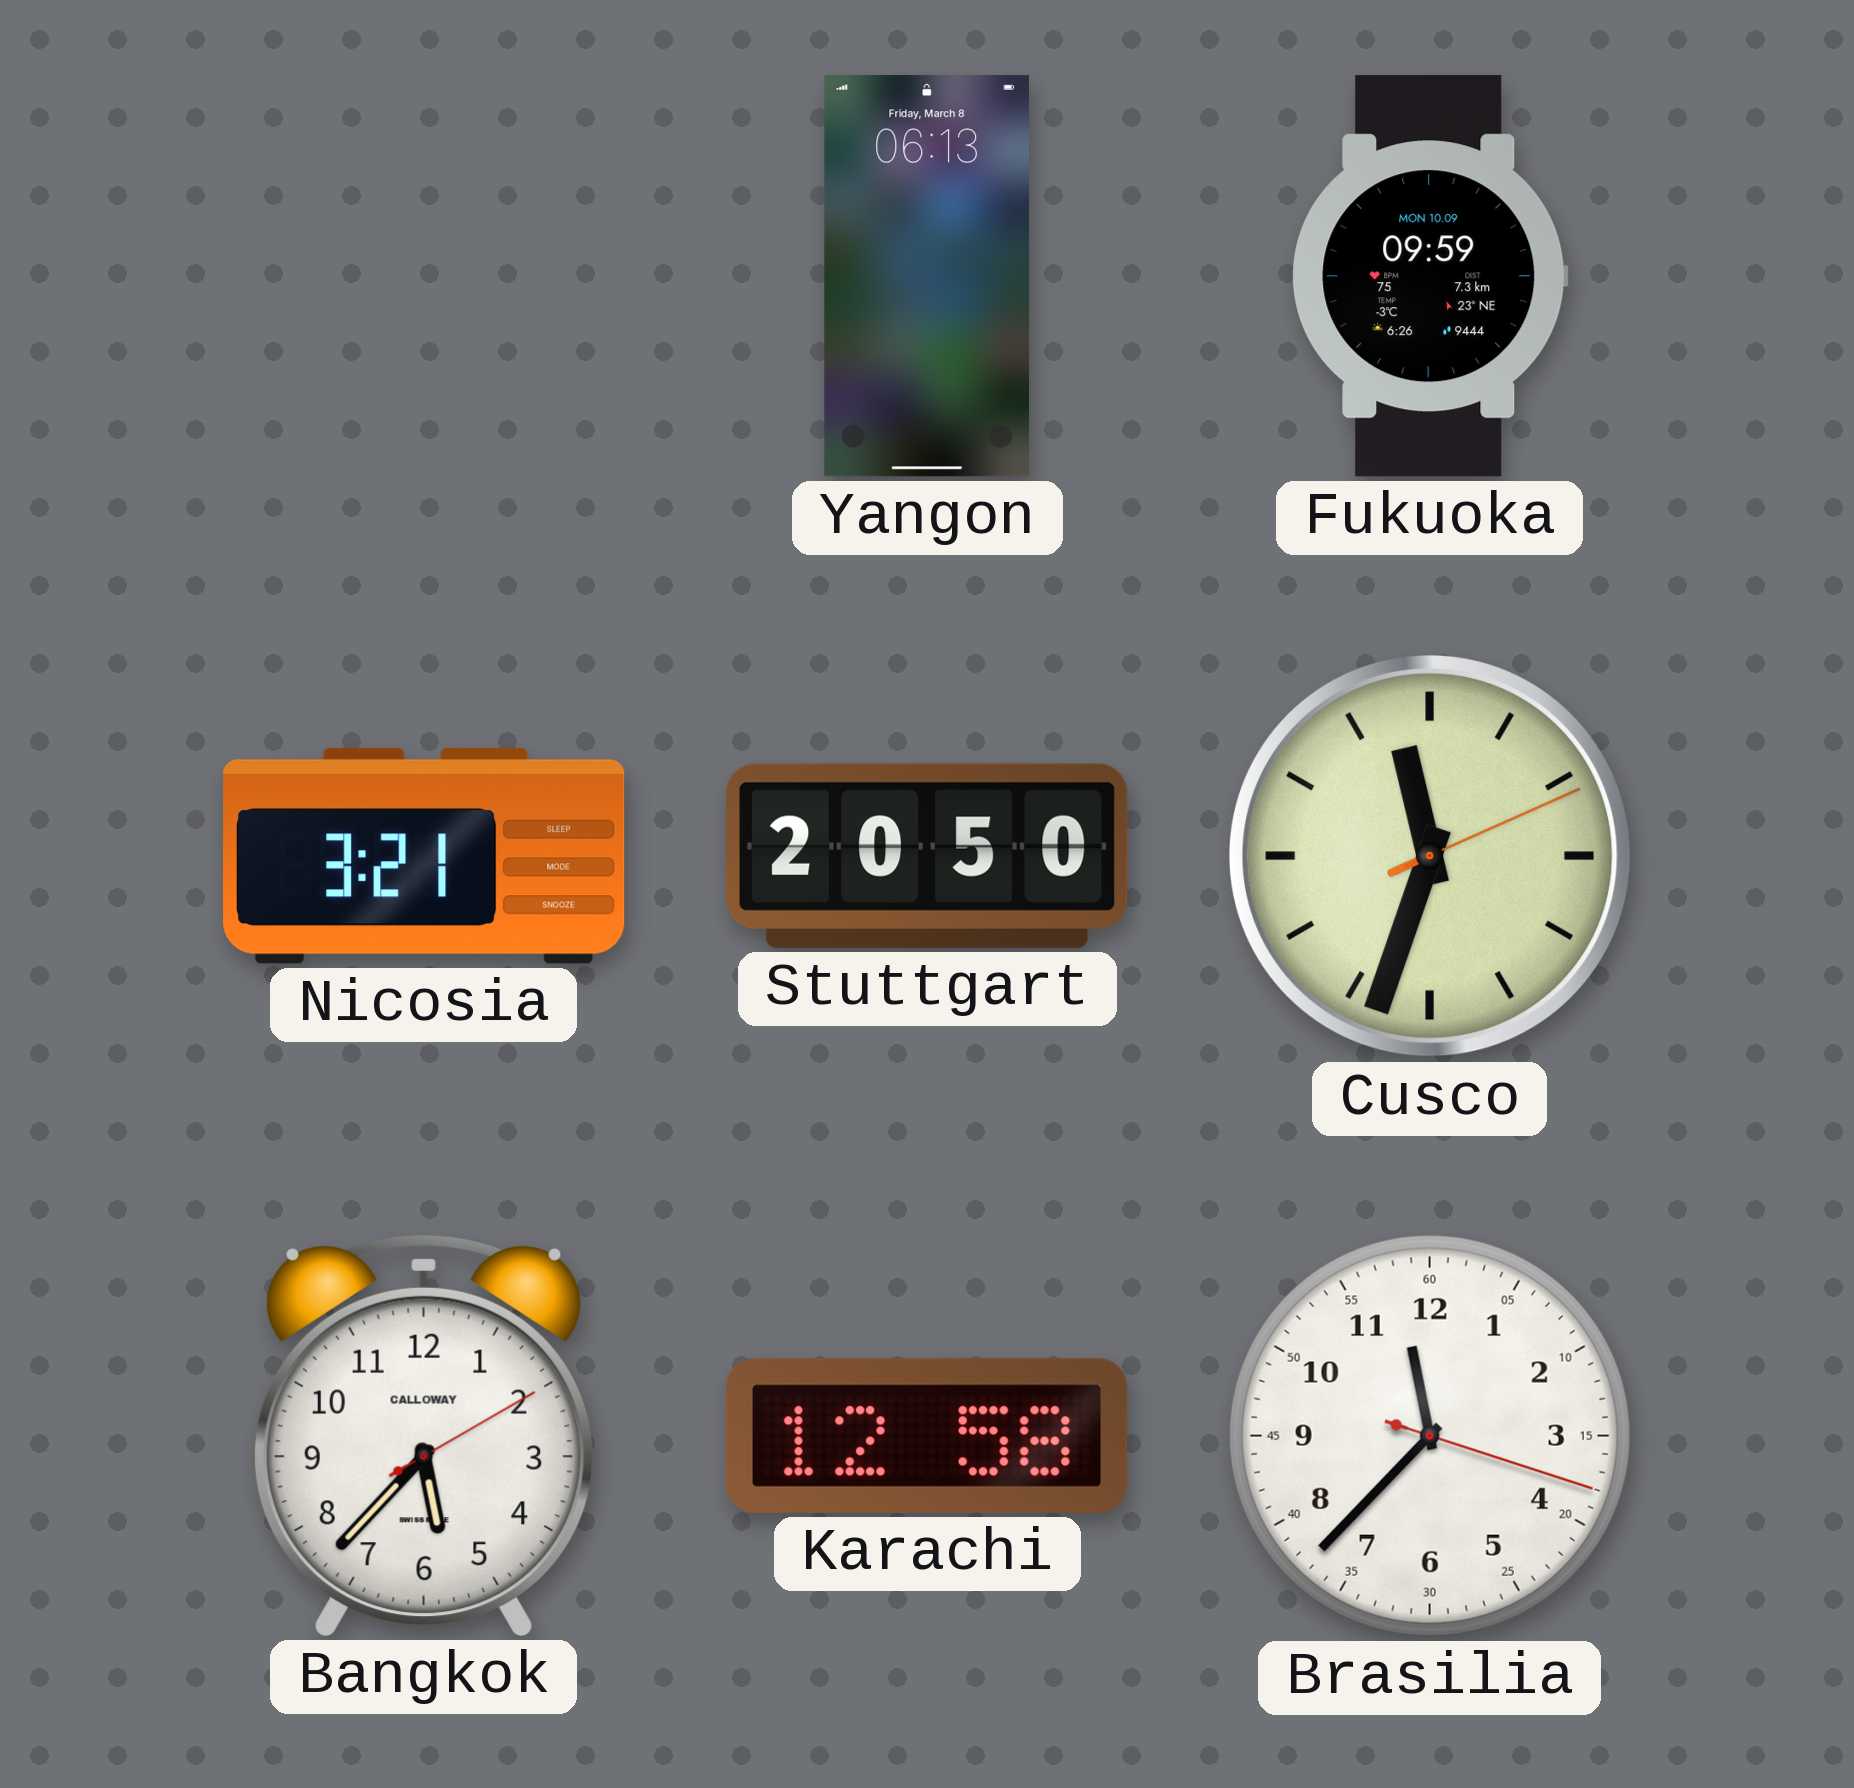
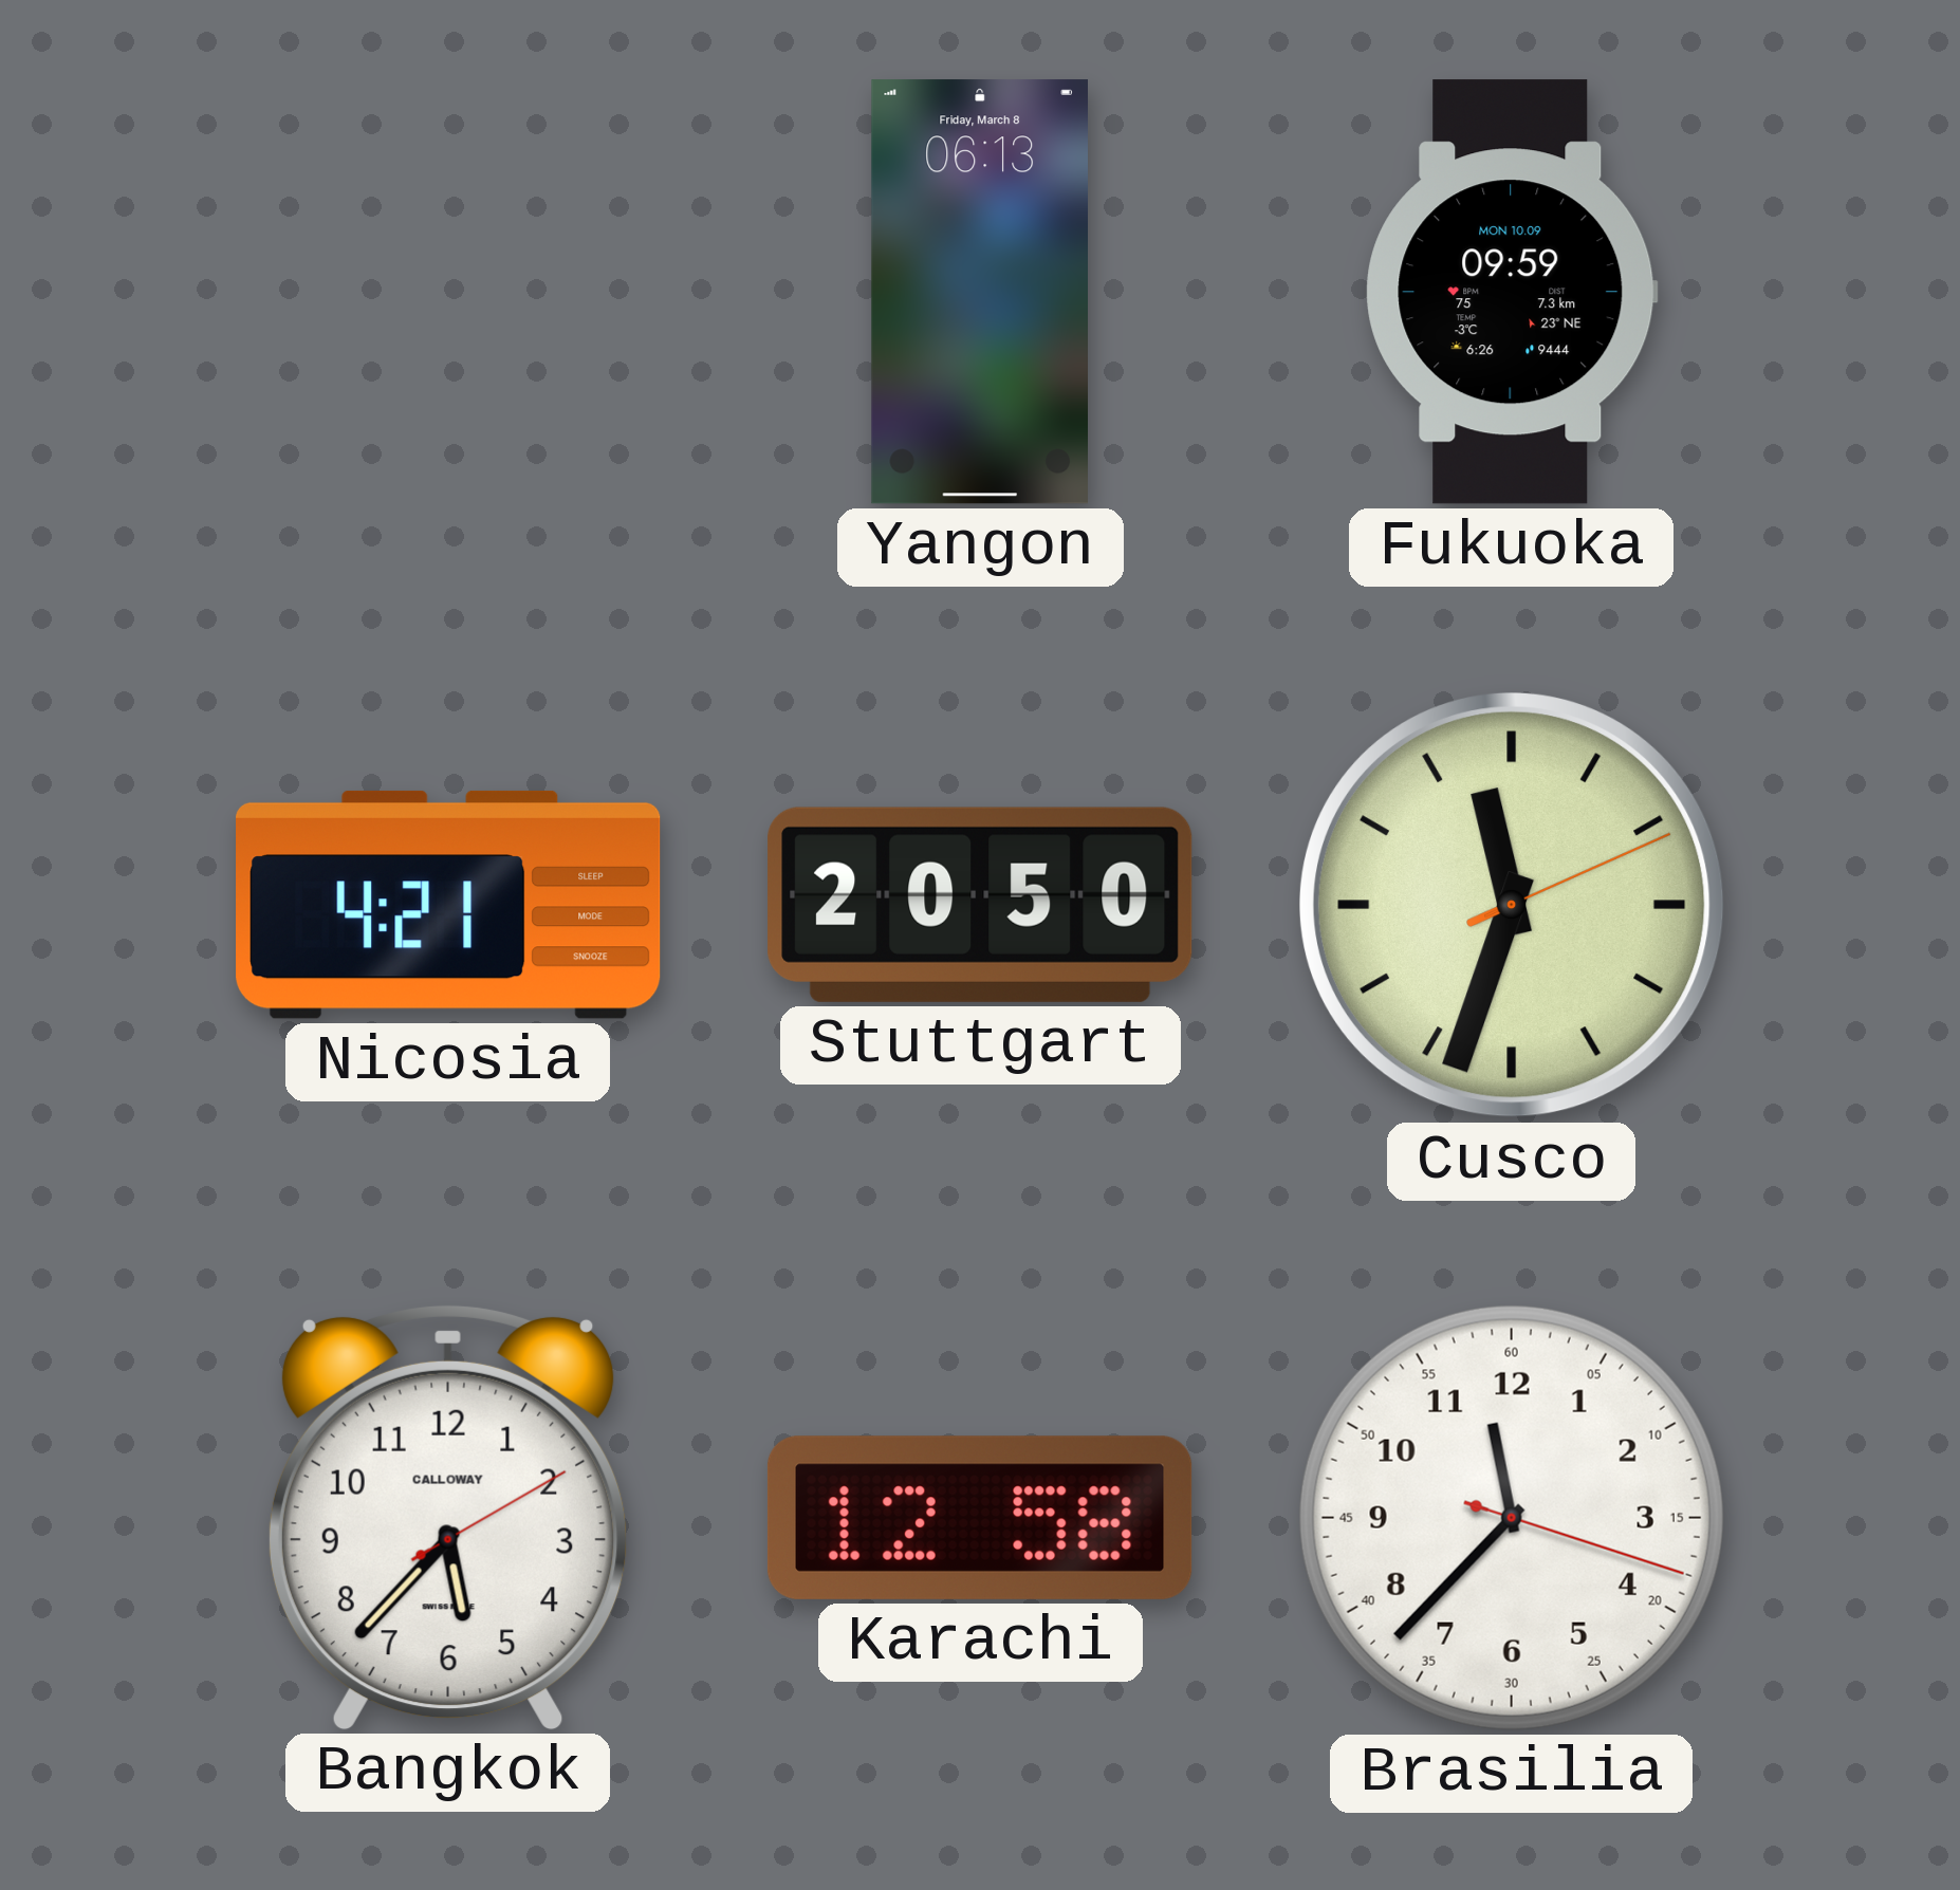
Nicosia: 3:21 -> 4:21 (448, 905)
